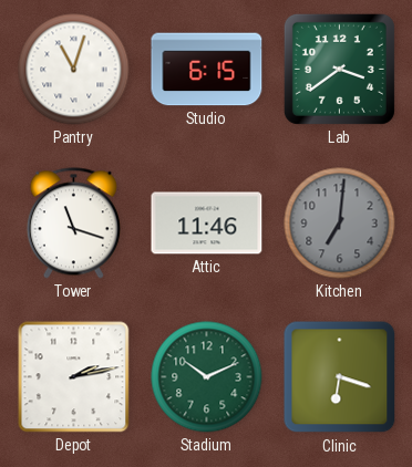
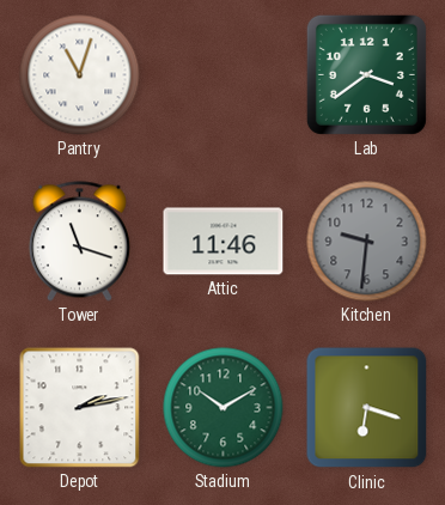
Studio: 6:15 -> none (207, 70)
Kitchen: 7:01 -> 9:31 (367, 242)
Stadium: 10:11 -> 10:10 (224, 408)
